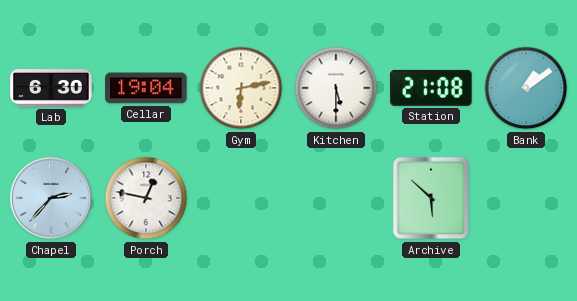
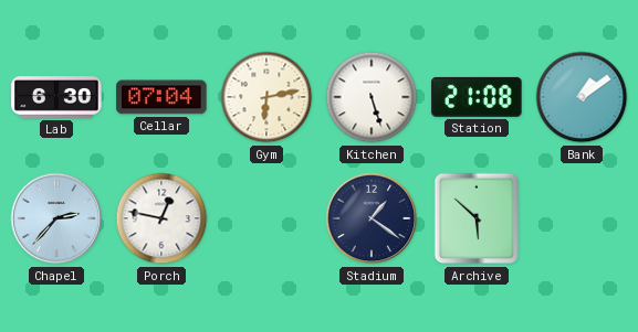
Cellar: 19:04 -> 07:04 (161, 97)
Kitchen: 5:30 -> 5:27 (372, 97)
Stadium: none -> 1:21 (372, 218)
